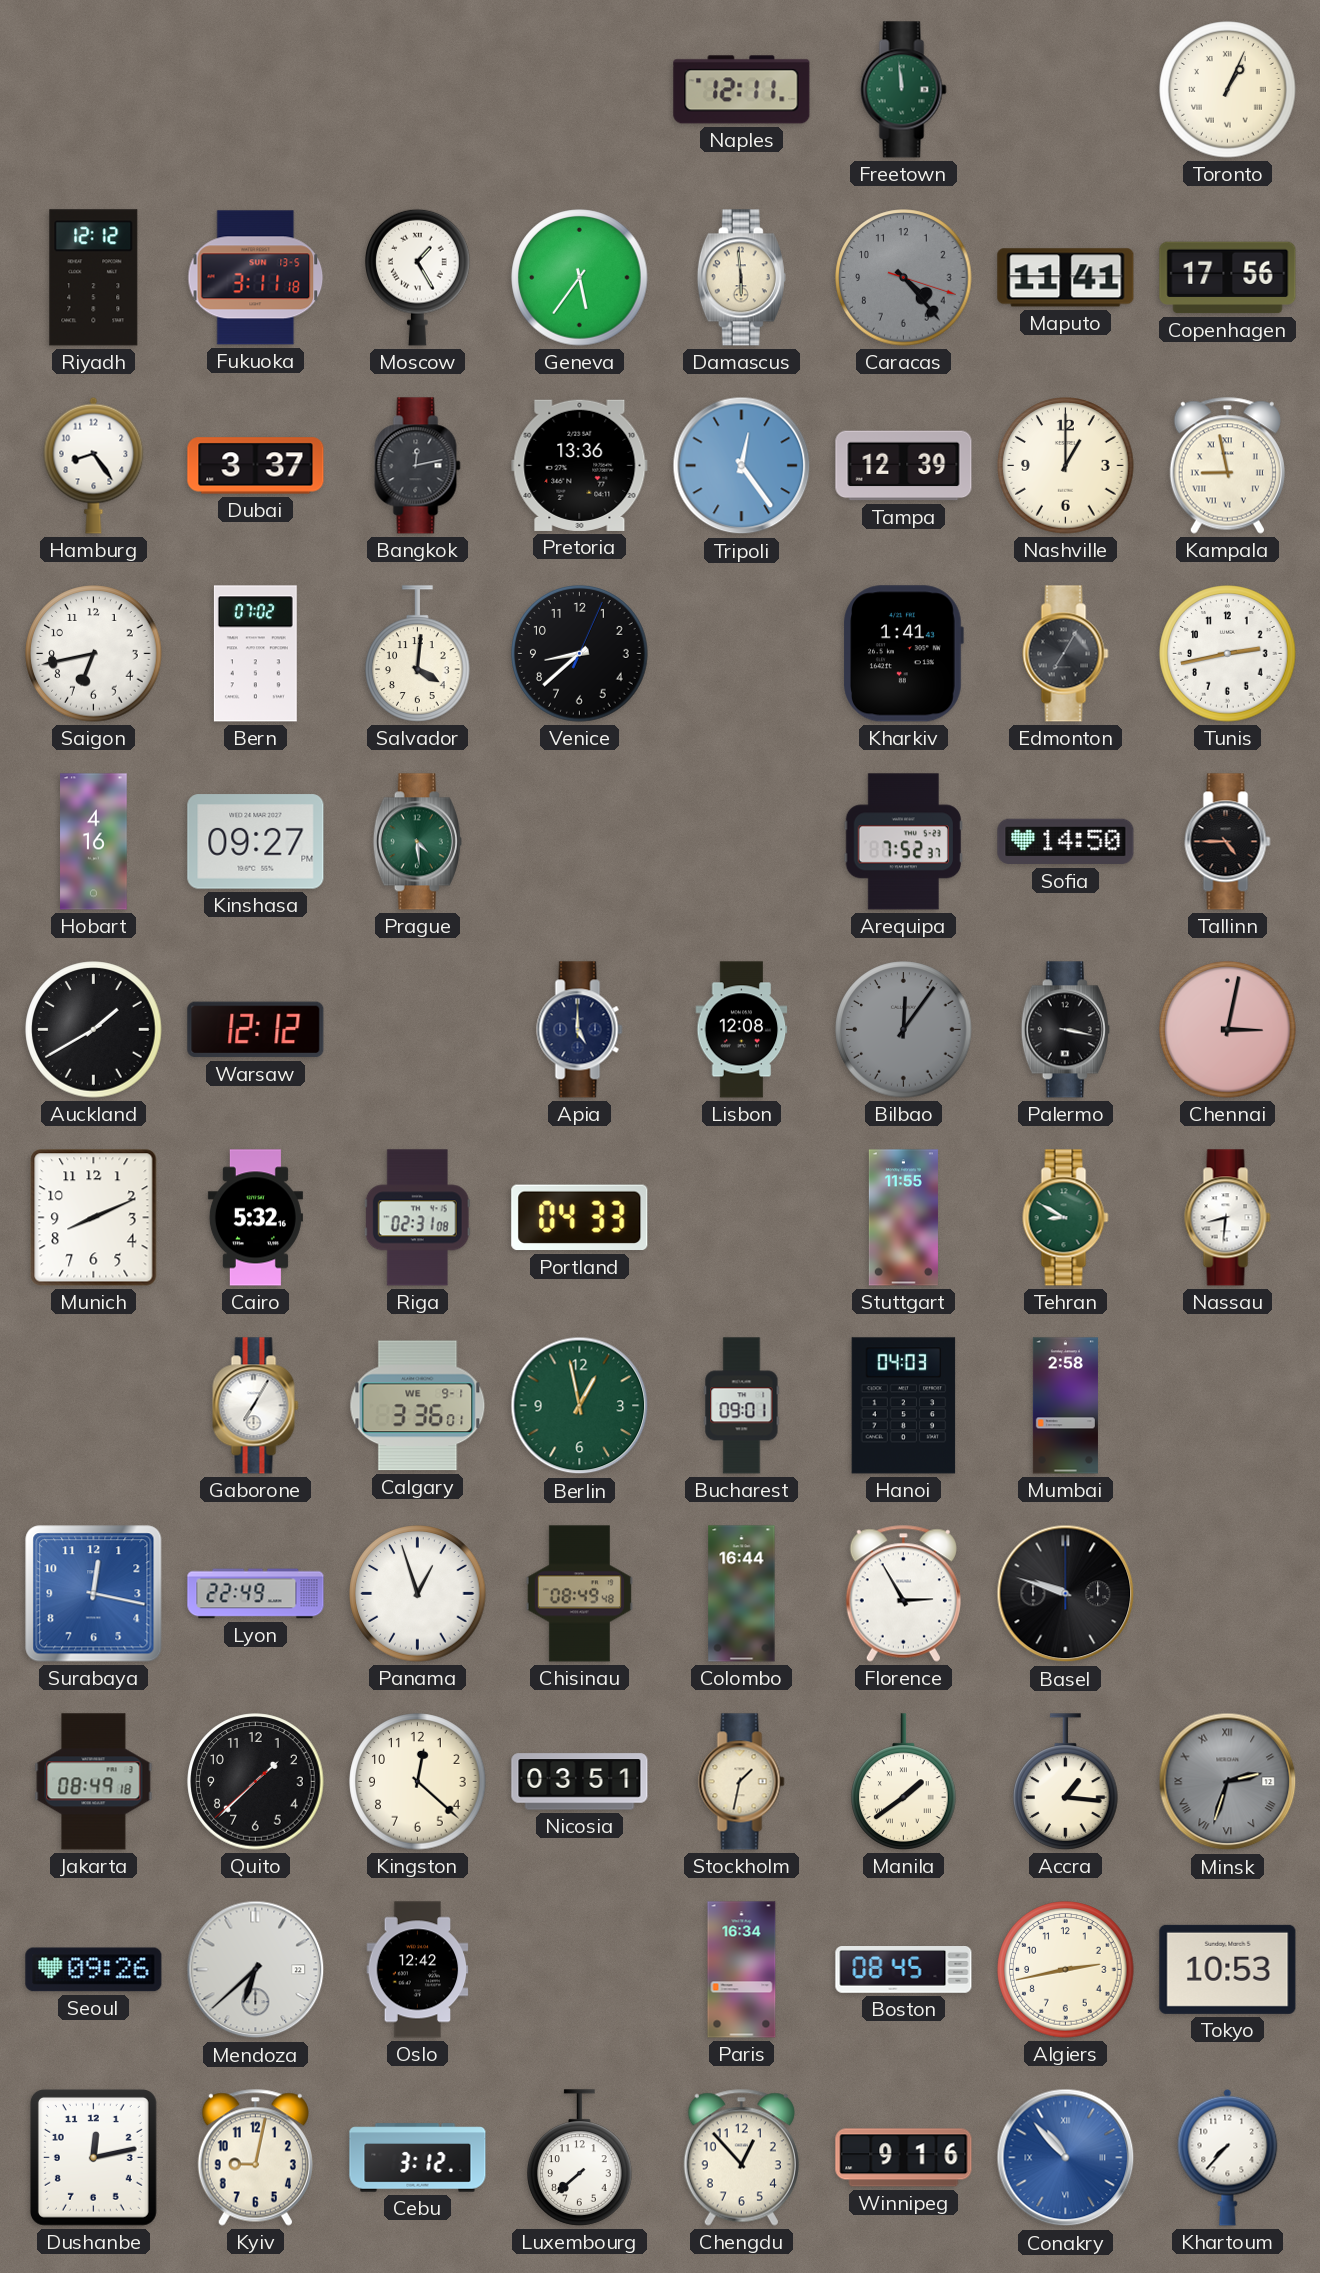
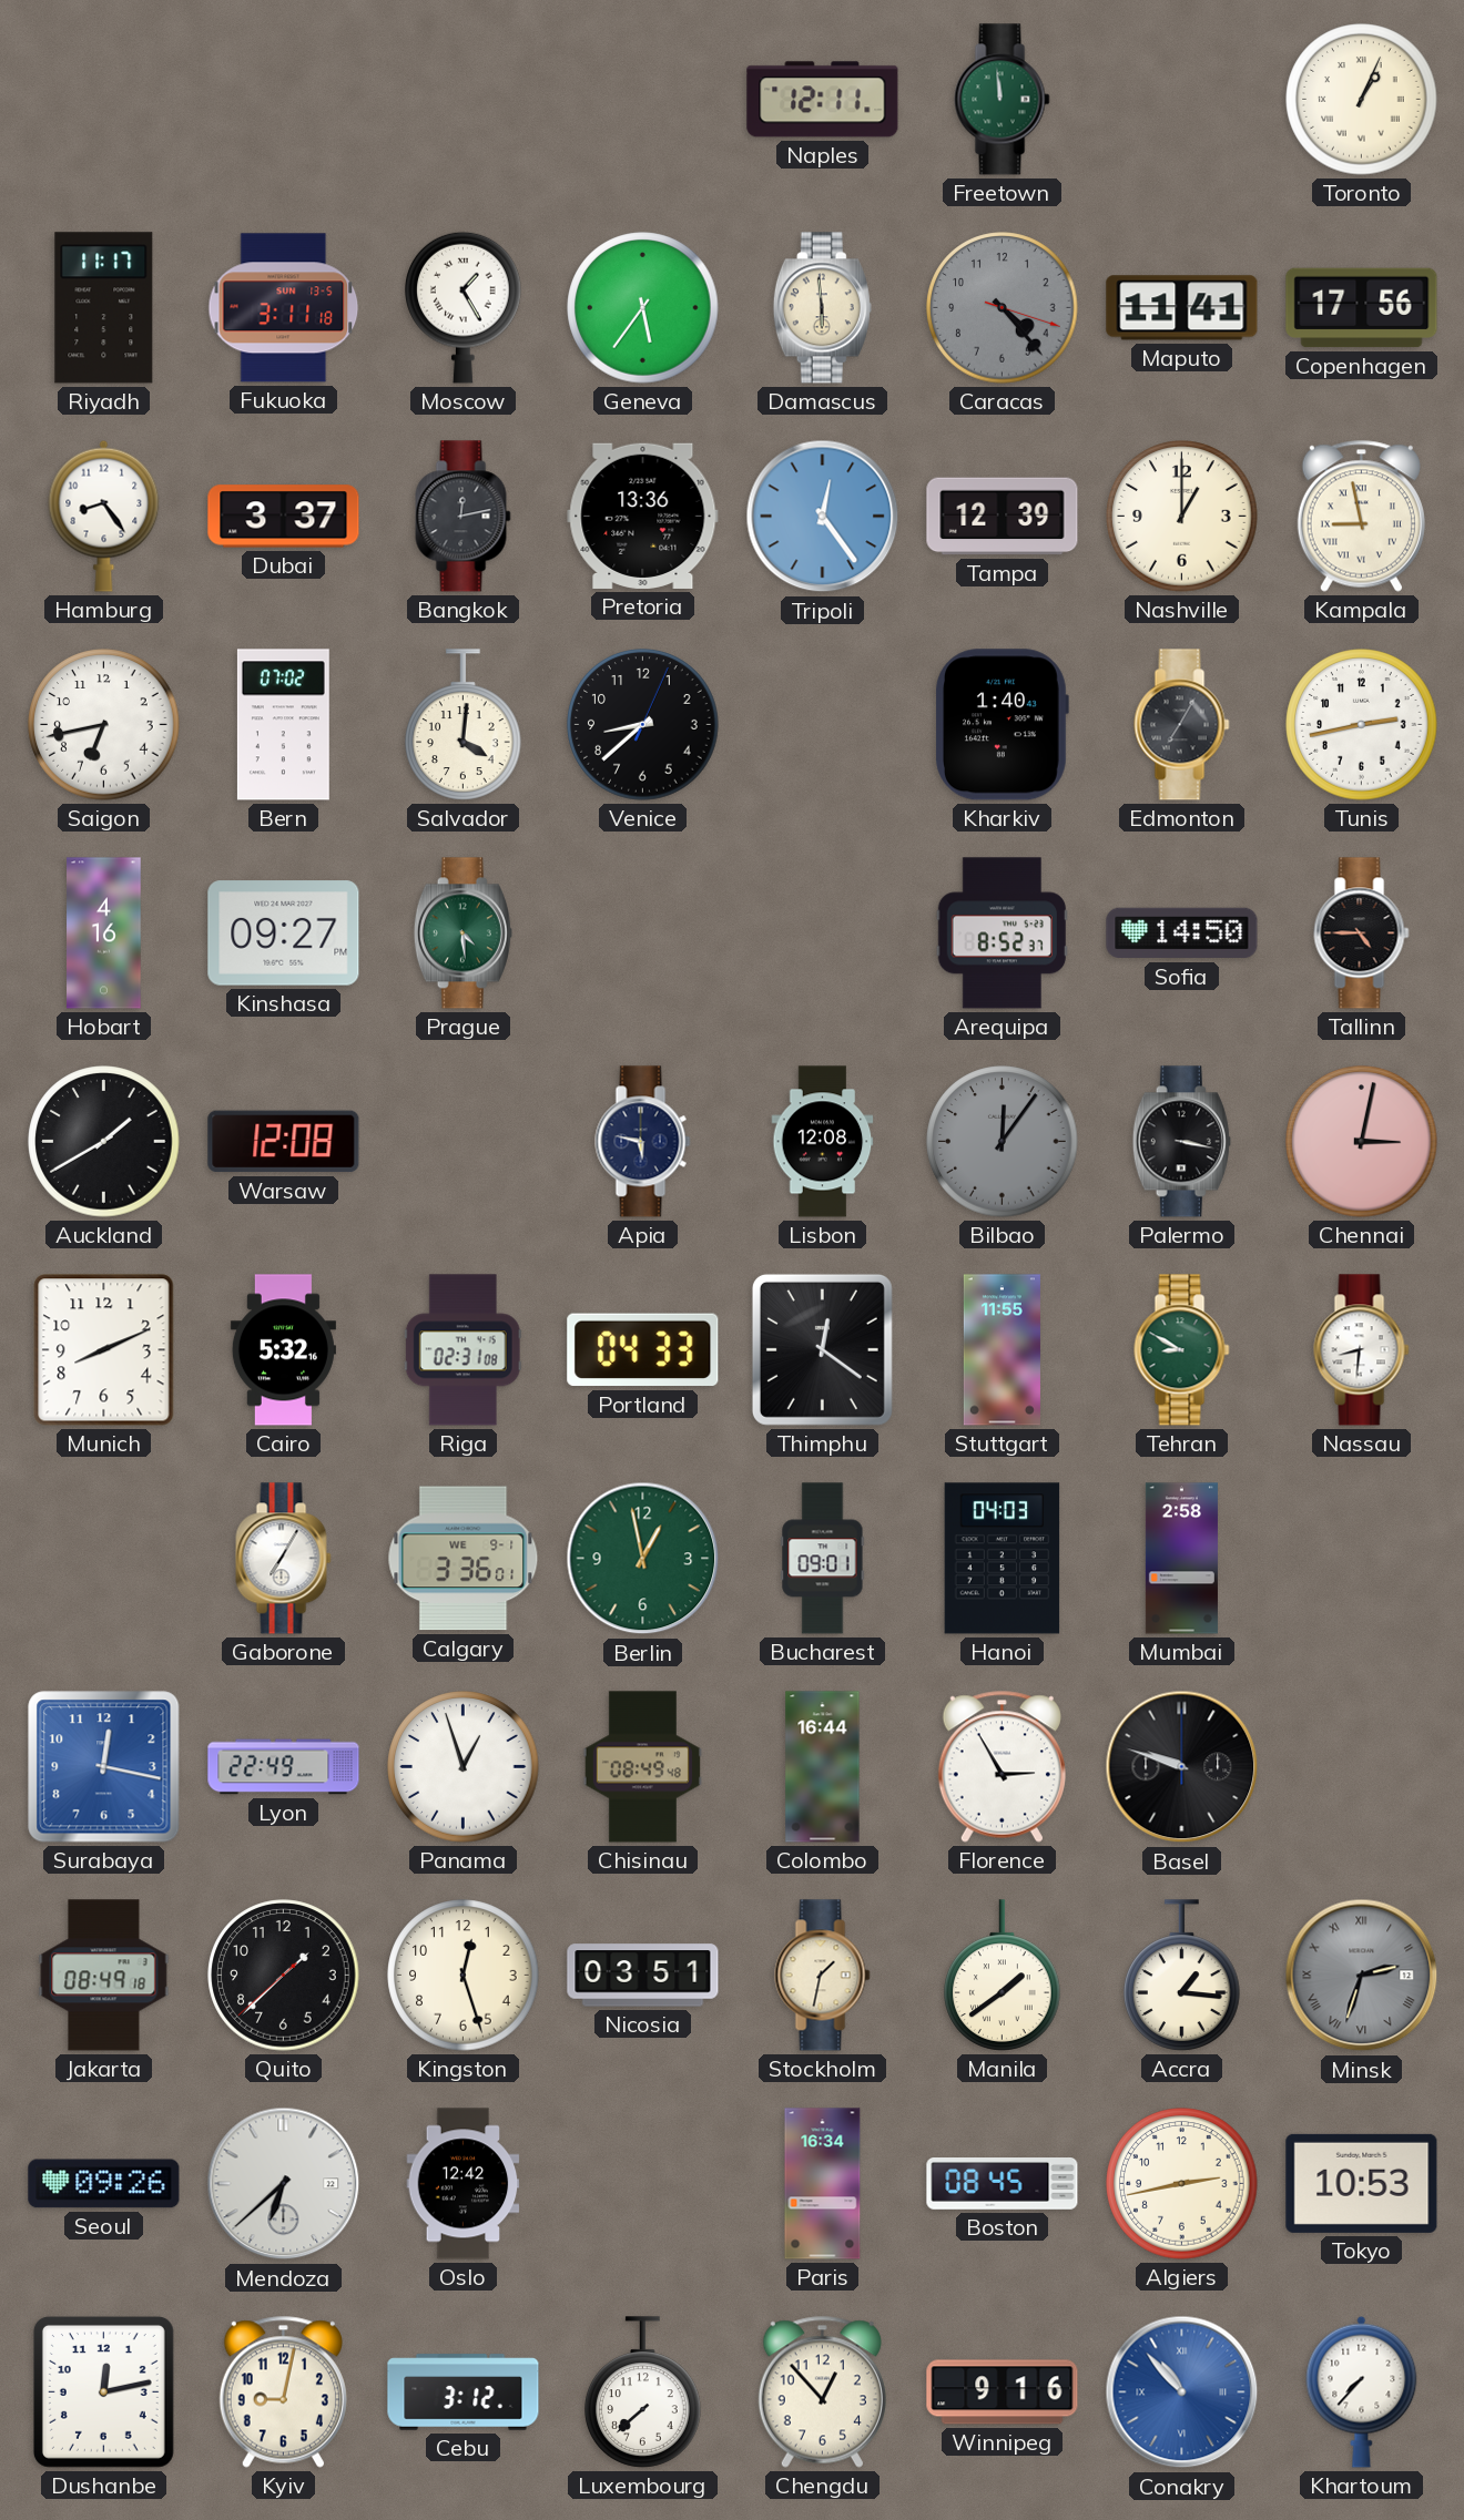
Riyadh: 12:12 -> 11:17 (104, 308)
Kharkiv: 1:41 -> 1:40 (1002, 725)
Arequipa: 7:52 -> 8:52 (1002, 933)
Warsaw: 12:12 -> 12:08 (284, 1142)
Apia: 5:00 -> 5:47 (643, 1142)
Thimphu: none -> 12:21 (822, 1349)
Kingston: 12:22 -> 12:27 (464, 1976)
